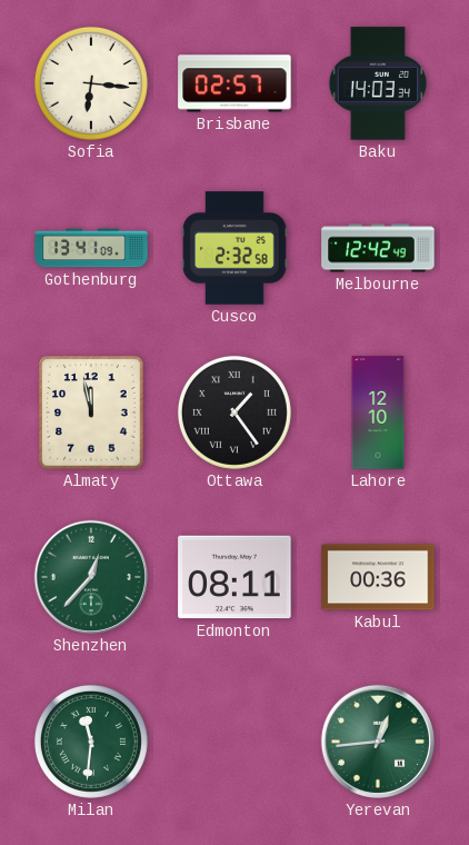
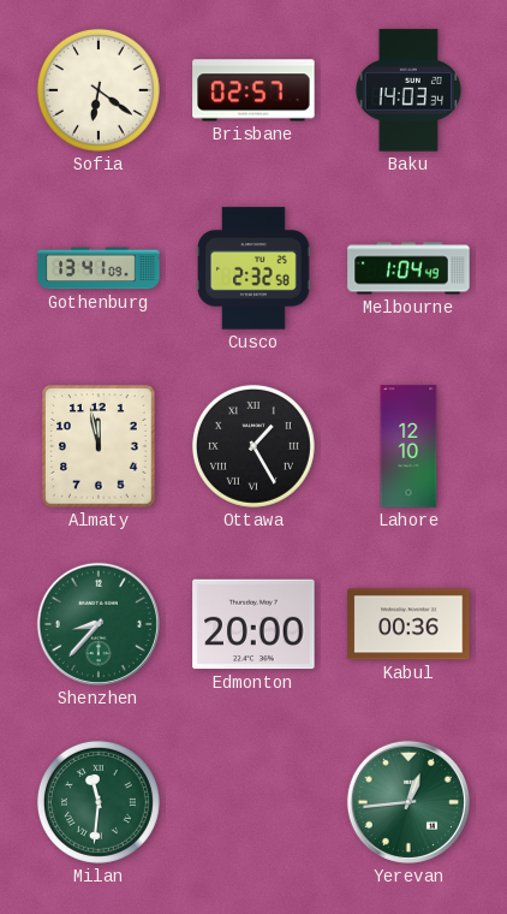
Sofia: 6:16 -> 6:21 (99, 90)
Melbourne: 12:42 -> 1:04 (408, 268)
Ottawa: 1:24 -> 1:25 (253, 446)
Shenzhen: 12:37 -> 8:37 (99, 624)
Edmonton: 08:11 -> 20:00 (253, 624)
